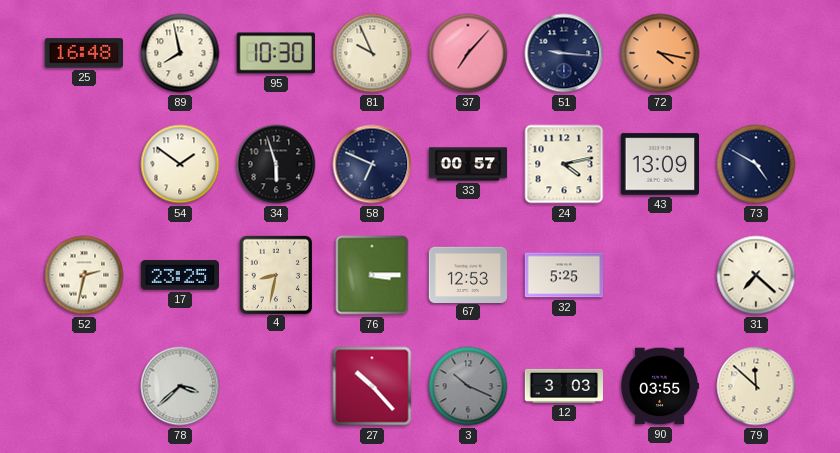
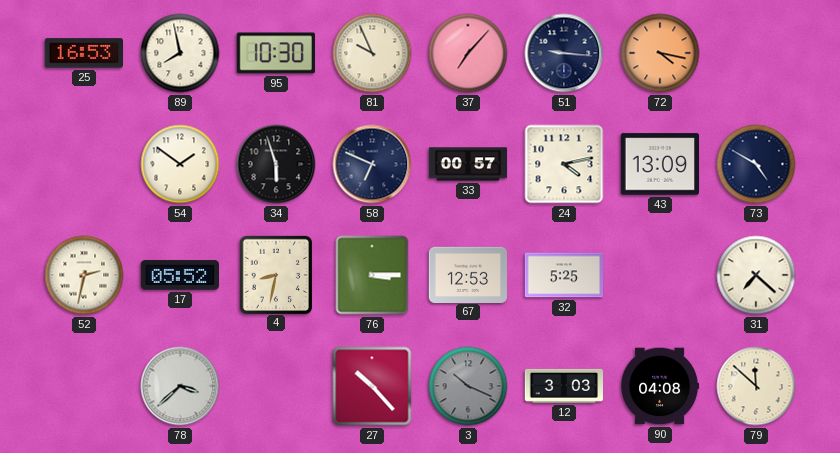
25: 16:48 -> 16:53 (83, 53)
17: 23:25 -> 05:52 (179, 275)
90: 03:55 -> 04:08 (660, 386)
